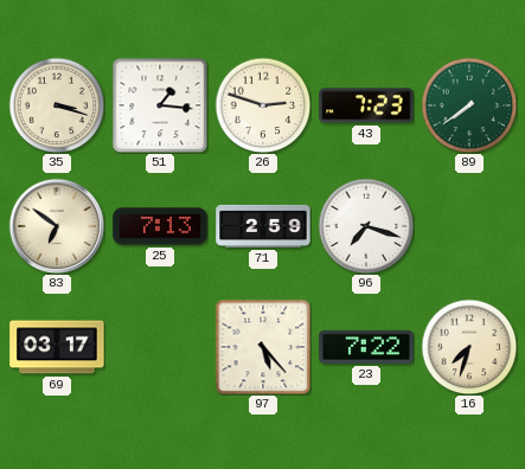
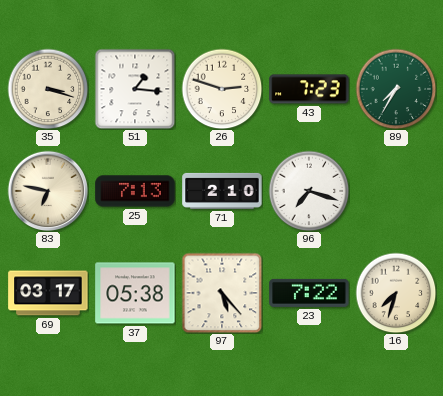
89: 7:39 -> 7:35 (396, 89)
83: 6:51 -> 6:47 (48, 191)
71: 2:59 -> 2:10 (222, 191)
37: none -> 05:38 (135, 293)
